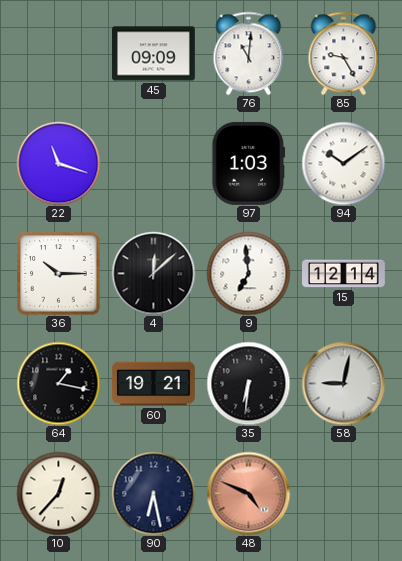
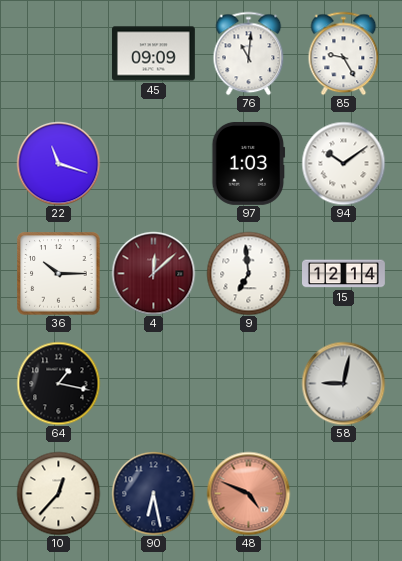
4 dial: black -> burgundy (153, 273)
60: 19:21 -> none (153, 384)
35: 6:31 -> none (248, 383)
